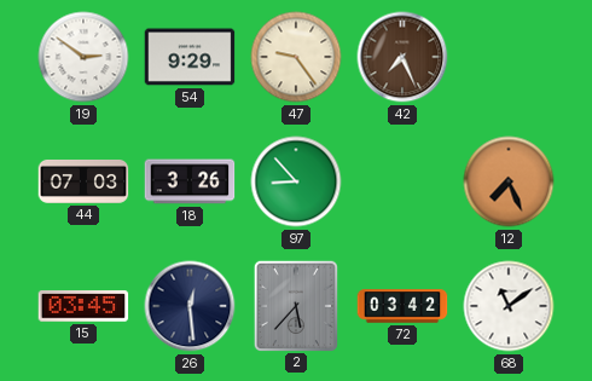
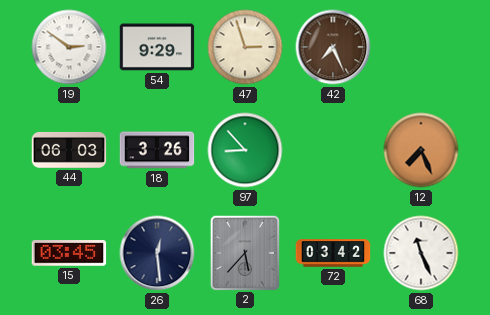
47: 9:24 -> 2:57 (245, 47)
44: 07:03 -> 06:03 (69, 150)
68: 11:09 -> 11:26 (421, 253)
